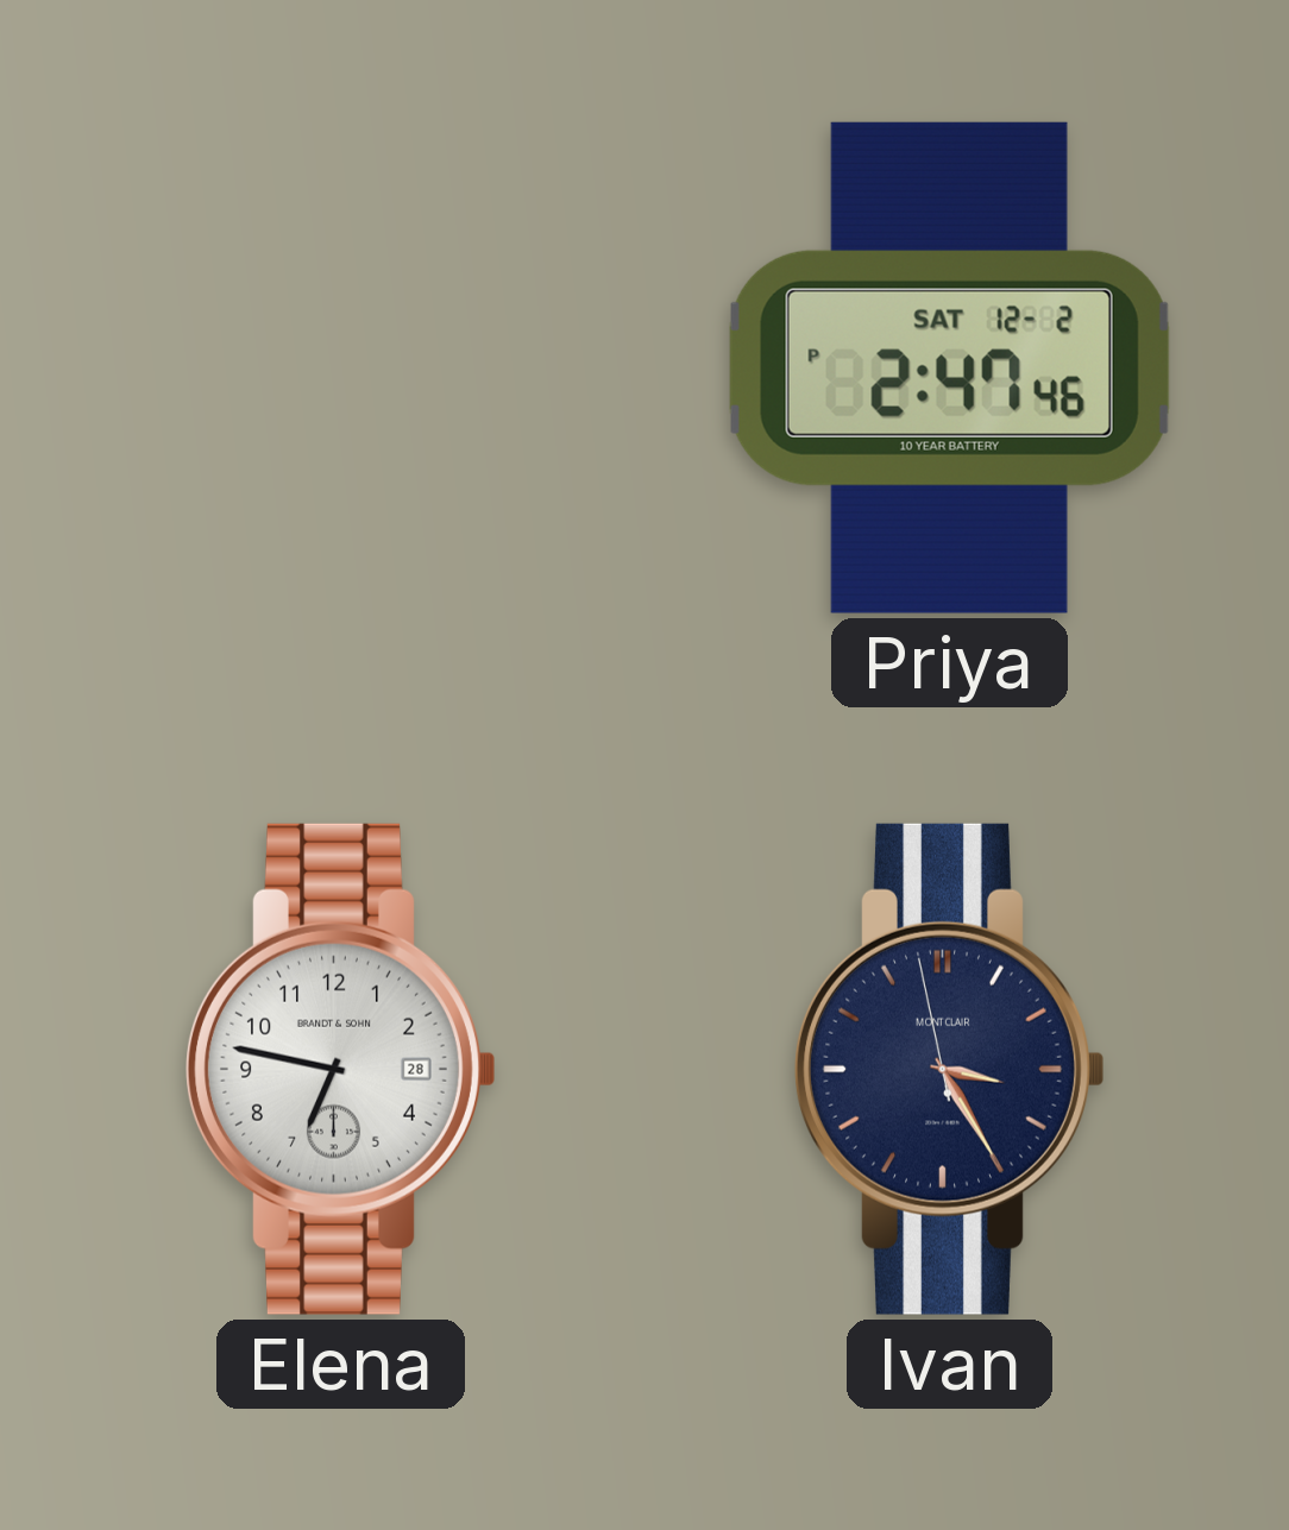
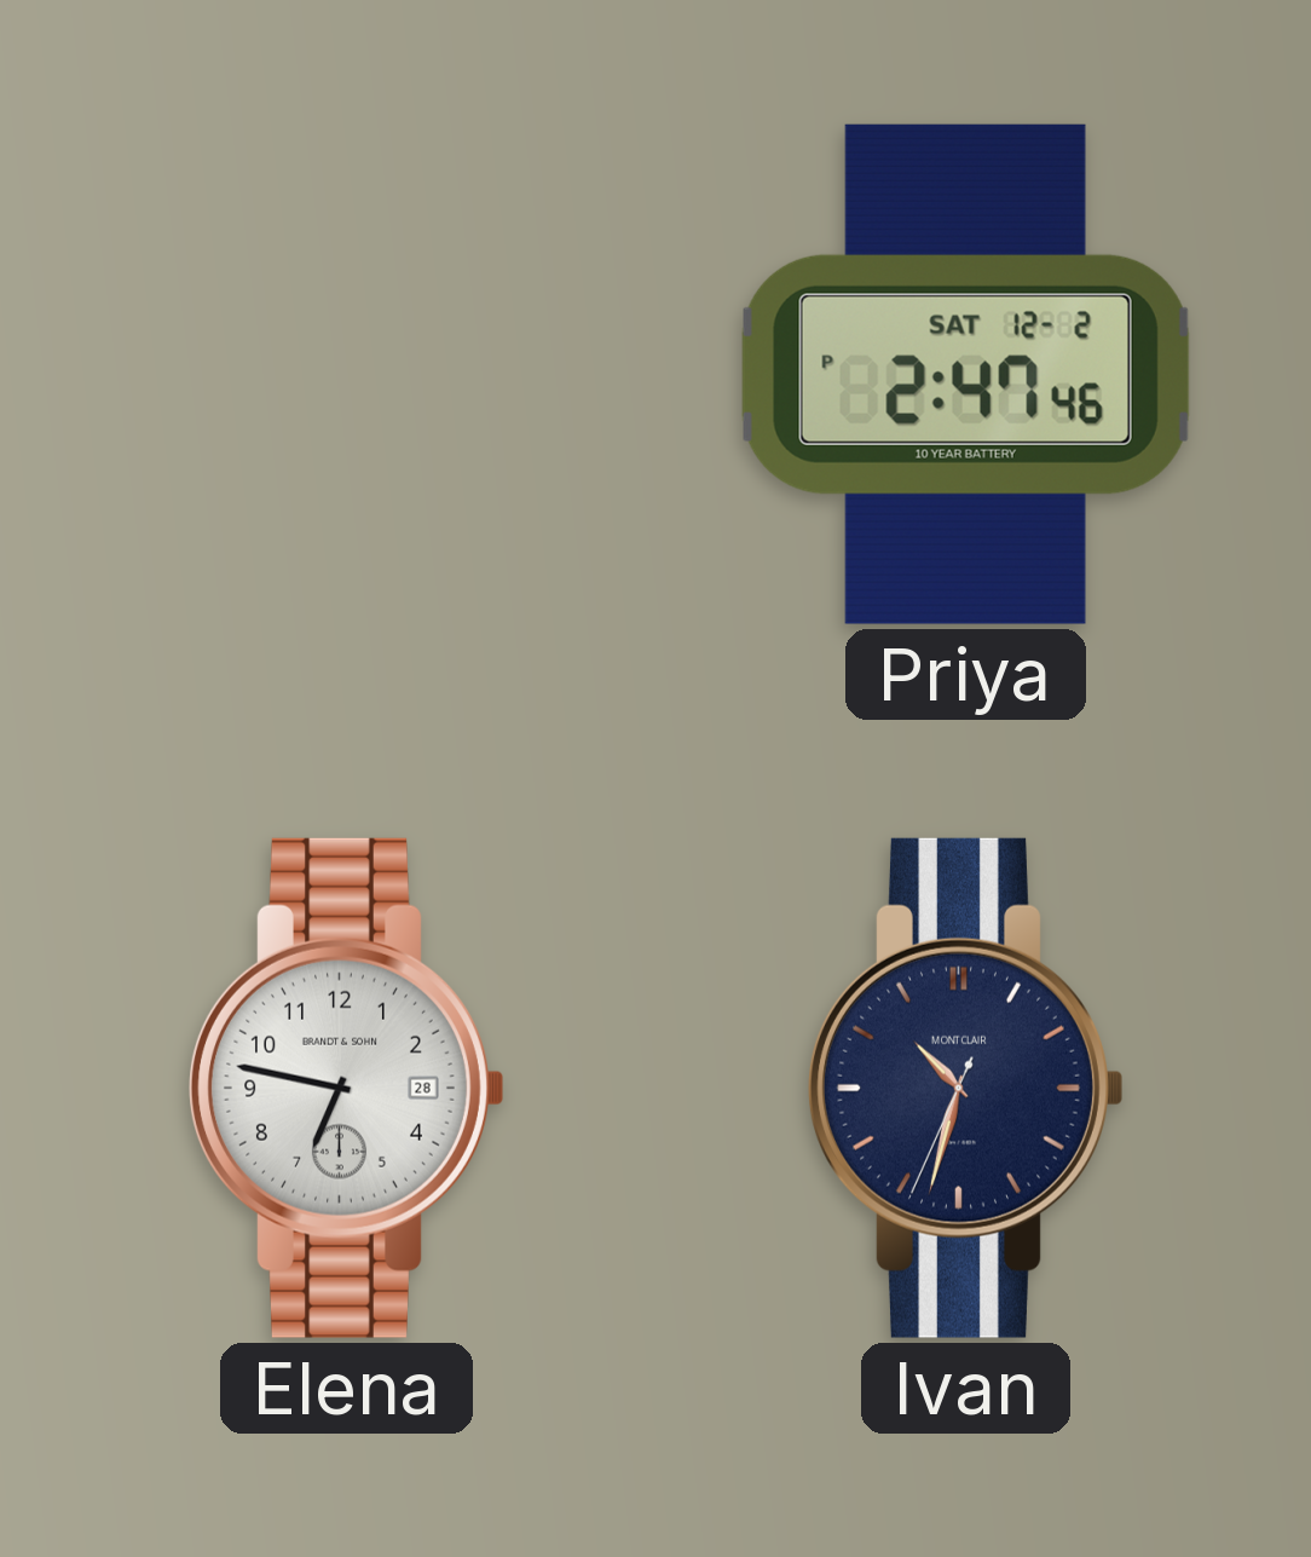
Ivan: 3:24 -> 10:32 (966, 1088)
